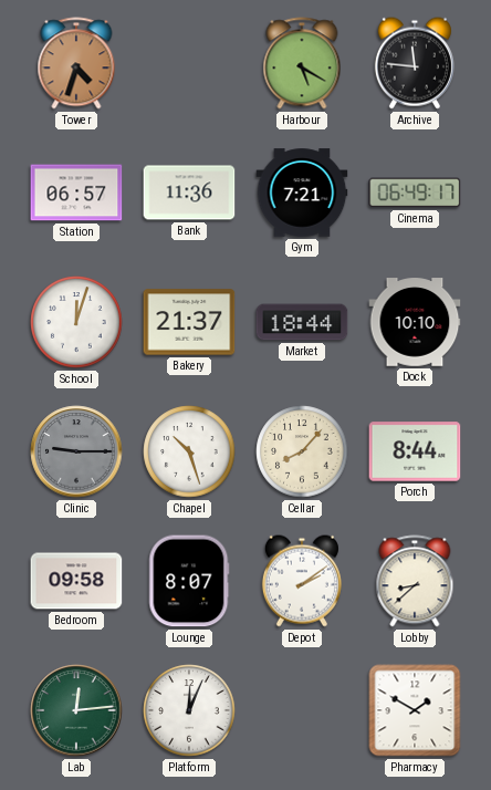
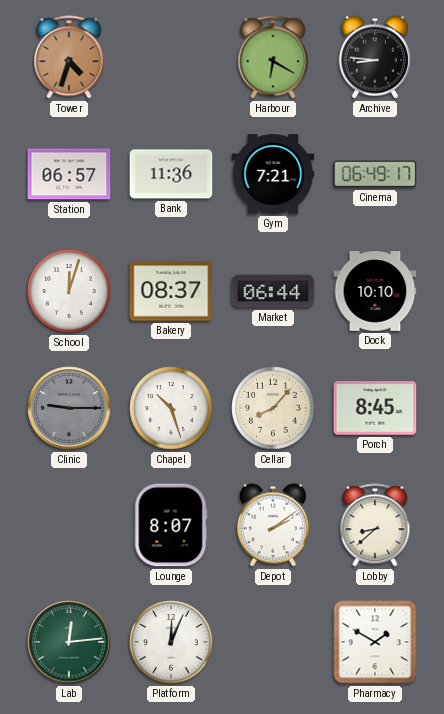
Harbour: 5:20 -> 6:20 (273, 57)
Archive: 11:46 -> 8:46 (375, 57)
Bakery: 21:37 -> 08:37 (171, 291)
Market: 18:44 -> 06:44 (273, 291)
Porch: 8:44 -> 8:45 (375, 408)
Bedroom: 09:58 -> none (76, 581)
